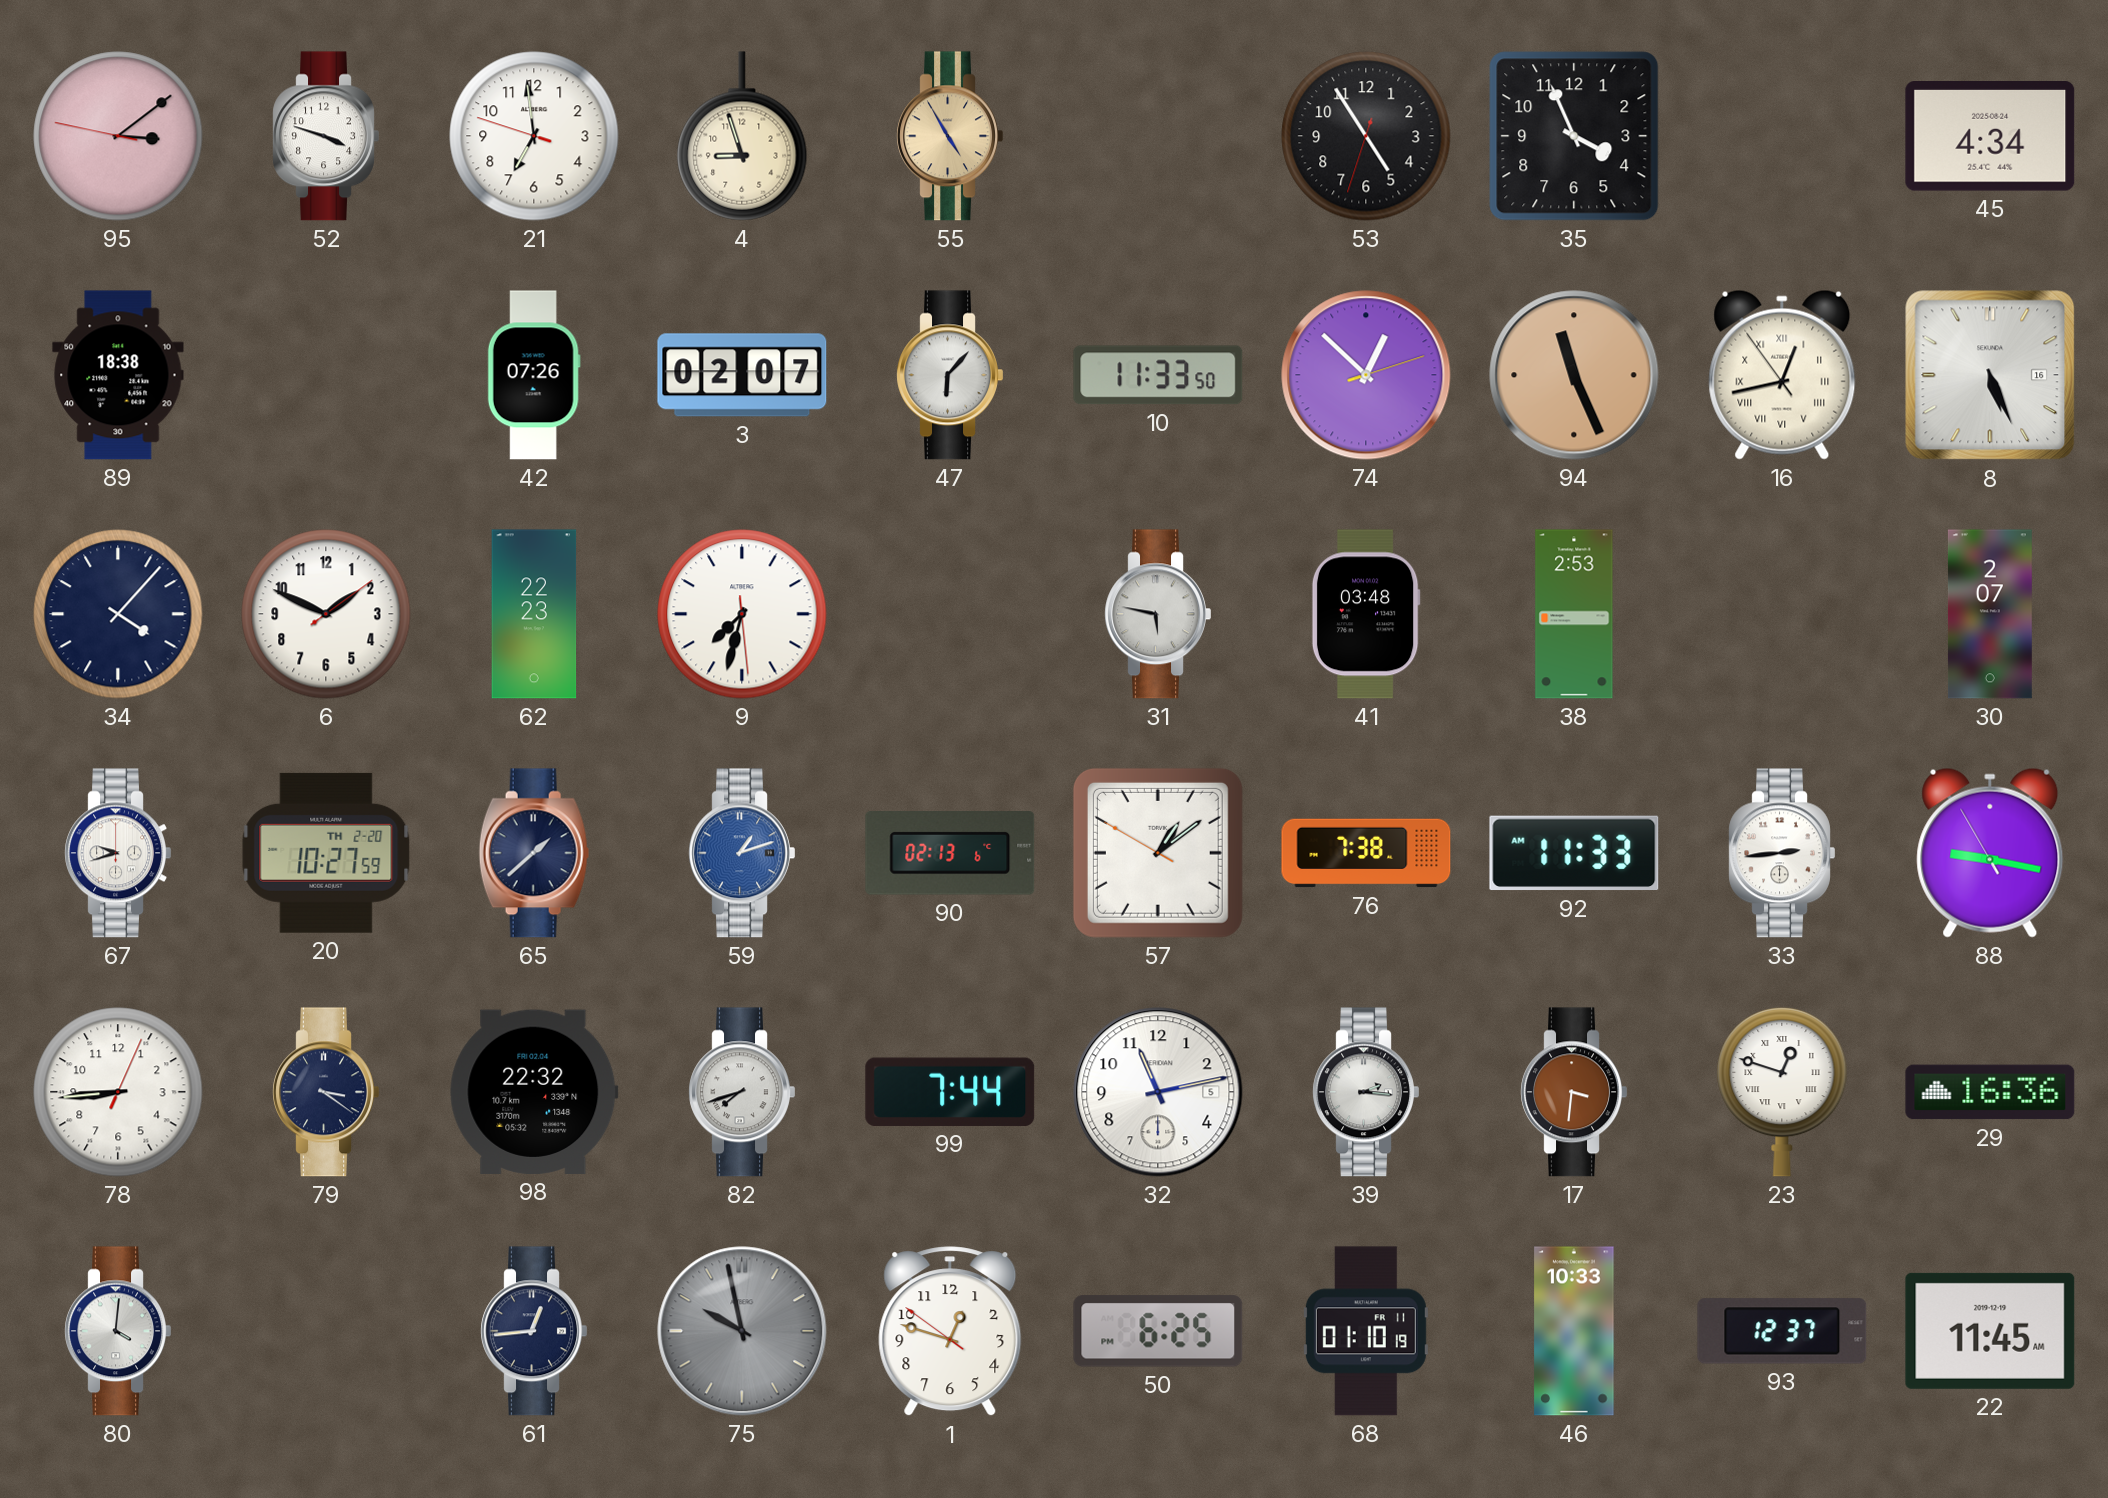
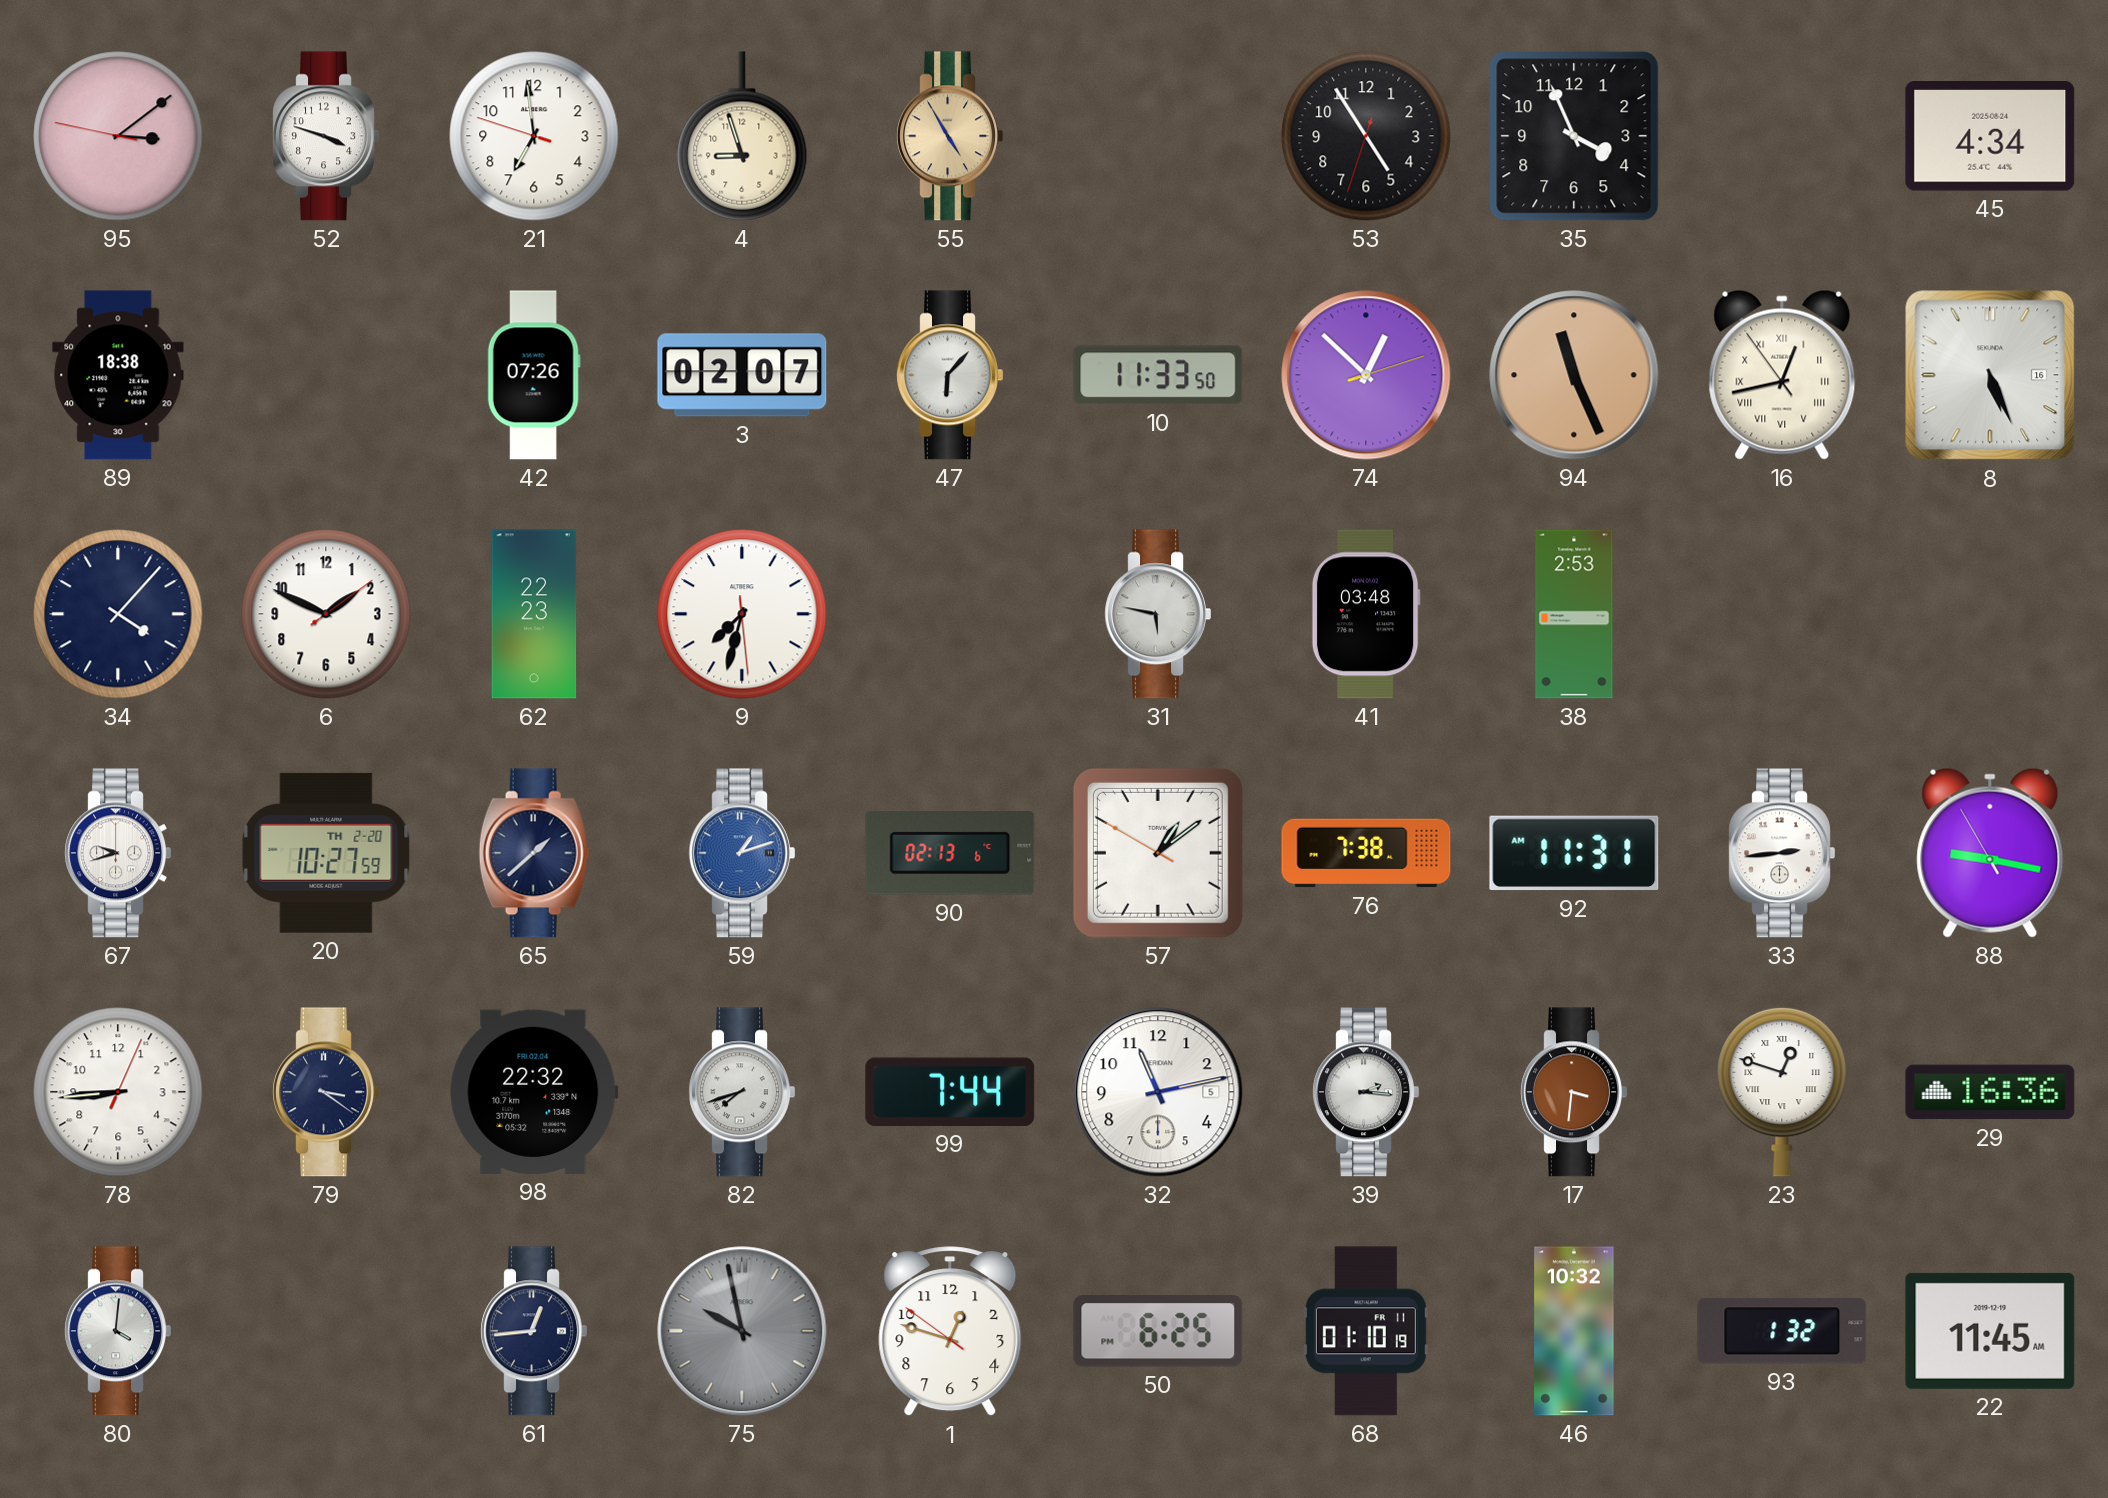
30: 2:07 -> none (1990, 614)
92: 11:33 -> 11:31 (1574, 853)
46: 10:33 -> 10:32 (1574, 1331)
93: 12:37 -> 1:32 (1782, 1331)
